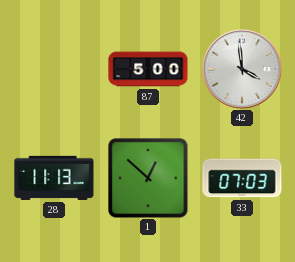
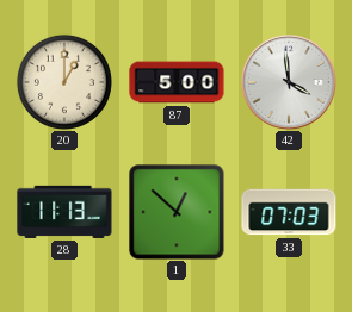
20: none -> 1:00 (64, 82)
